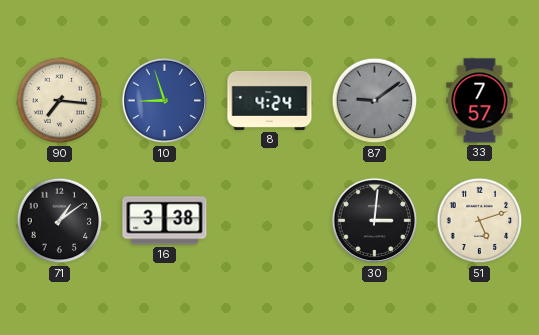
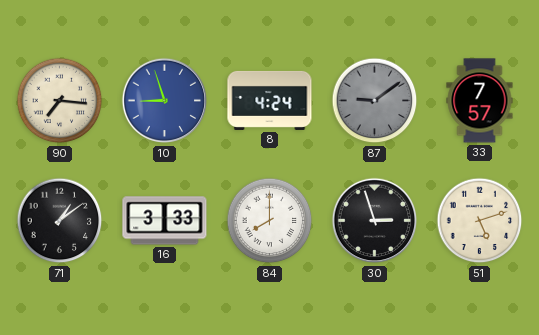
16: 3:38 -> 3:33 (165, 221)
84: none -> 8:00 (270, 221)
30: 3:01 -> 2:57 (375, 221)
